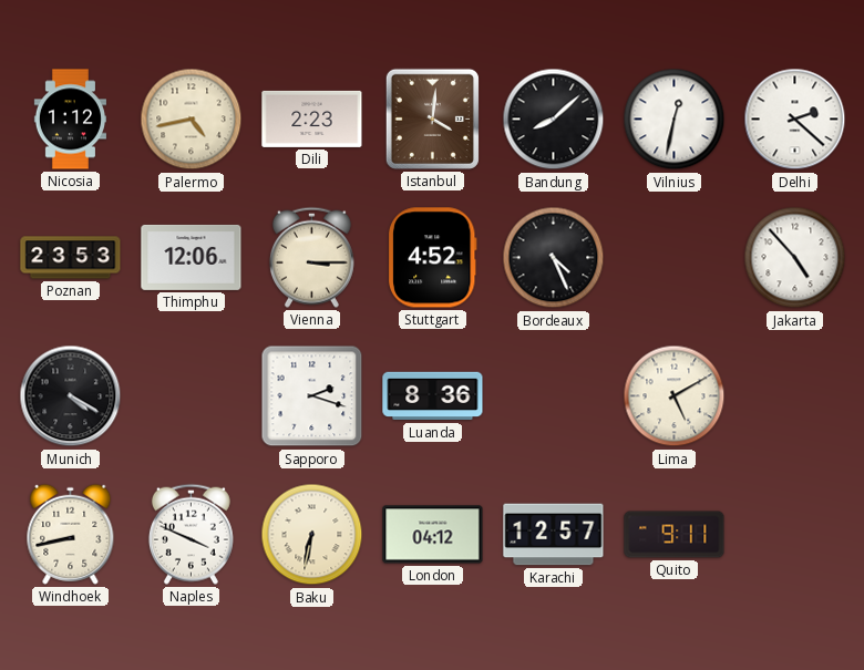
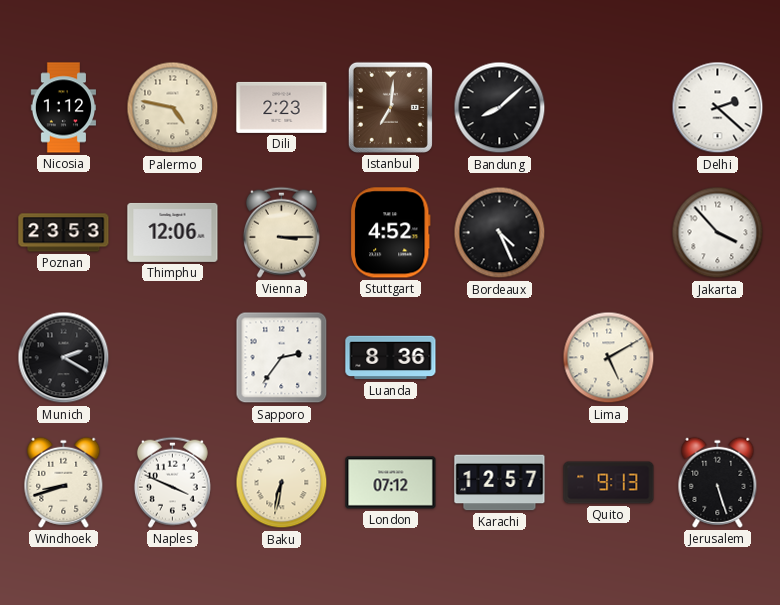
Palermo: 4:43 -> 4:47 (173, 108)
Istanbul: 4:01 -> 7:01 (390, 107)
Vilnius: 12:32 -> none (675, 120)
Jakarta: 4:53 -> 3:53 (718, 233)
Munich: 4:20 -> 2:20 (64, 358)
Sapporo: 2:18 -> 2:36 (282, 358)
Windhoek: 8:43 -> 8:42 (64, 482)
London: 04:12 -> 07:12 (391, 483)
Quito: 9:11 -> 9:13 (609, 483)
Jerusalem: none -> 5:27 (718, 482)
